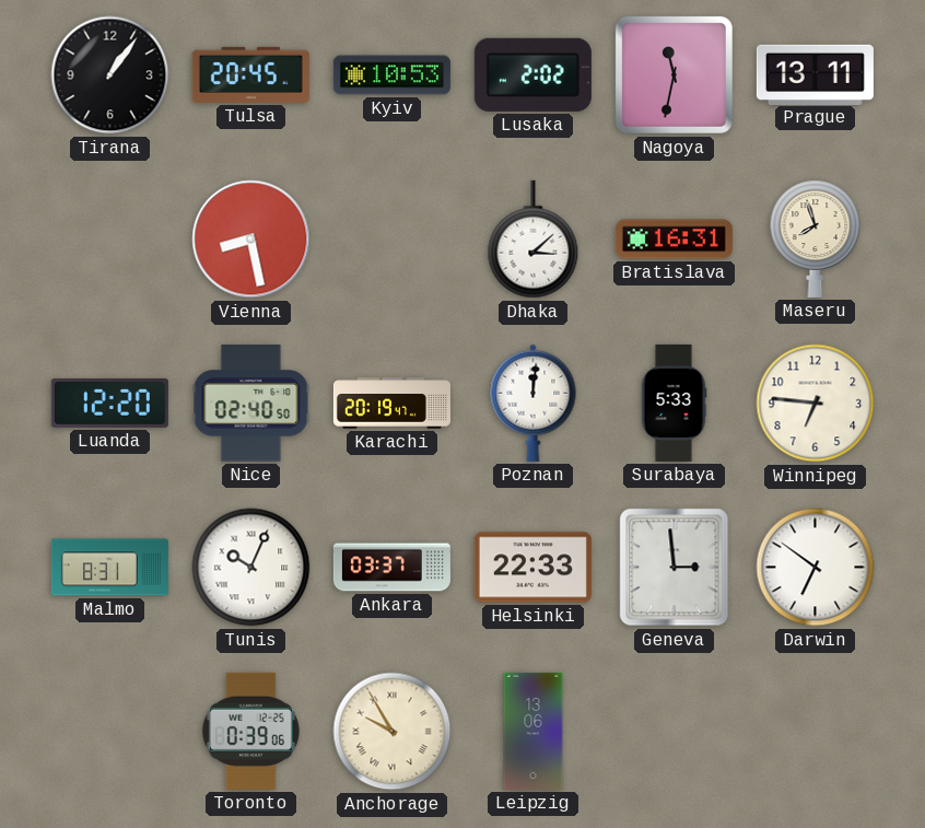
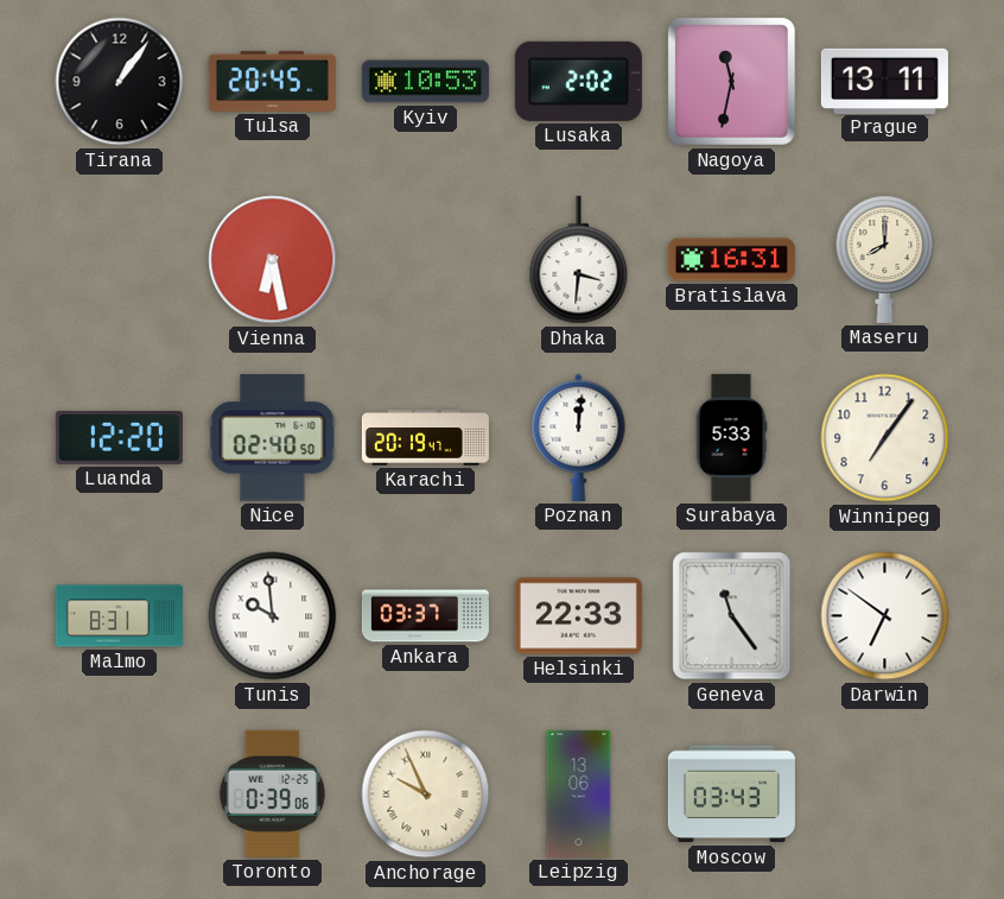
Vienna: 8:28 -> 6:28 (273, 260)
Dhaka: 3:08 -> 3:31 (579, 260)
Maseru: 7:57 -> 8:00 (885, 259)
Winnipeg: 6:46 -> 7:06 (885, 438)
Tunis: 10:04 -> 9:59 (273, 616)
Geneva: 2:59 -> 11:24 (732, 616)
Anchorage: 9:55 -> 9:56 (426, 794)
Moscow: none -> 03:43 (731, 794)
